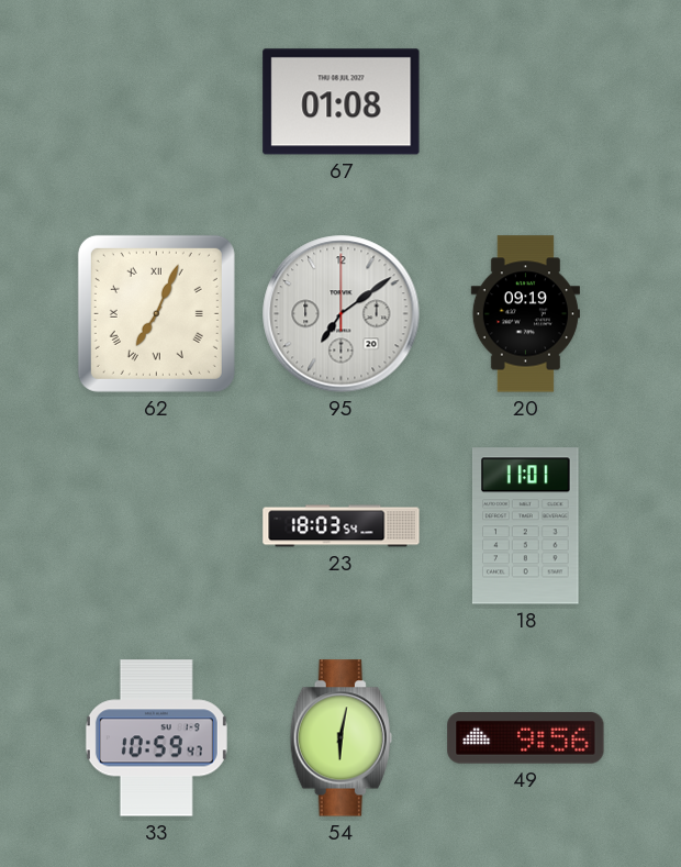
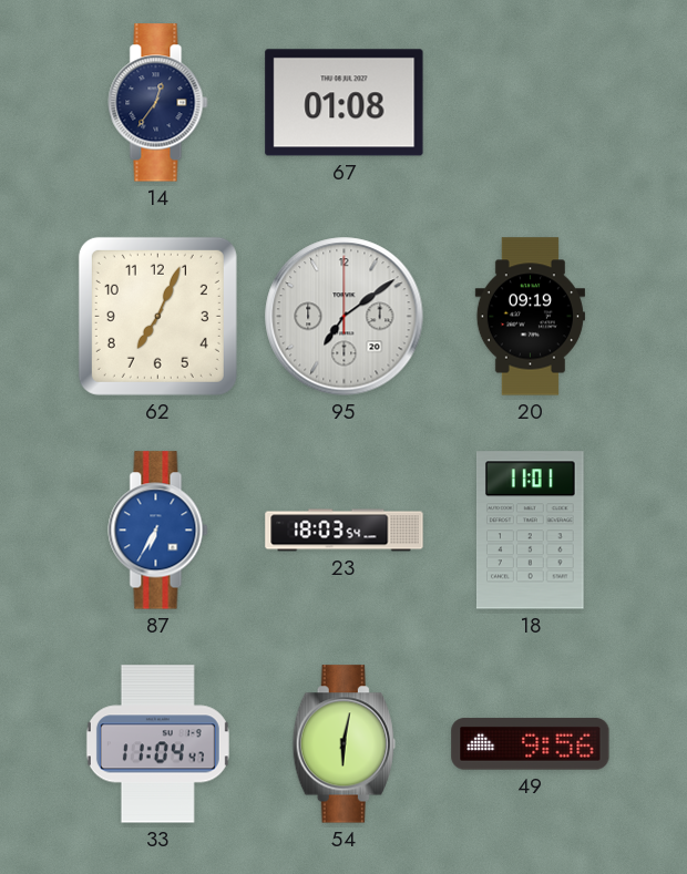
14: none -> 12:36 (158, 103)
62 numerals: Roman -> Arabic (157, 316)
87: none -> 6:35 (158, 531)
33: 10:59 -> 11:04 (157, 744)
